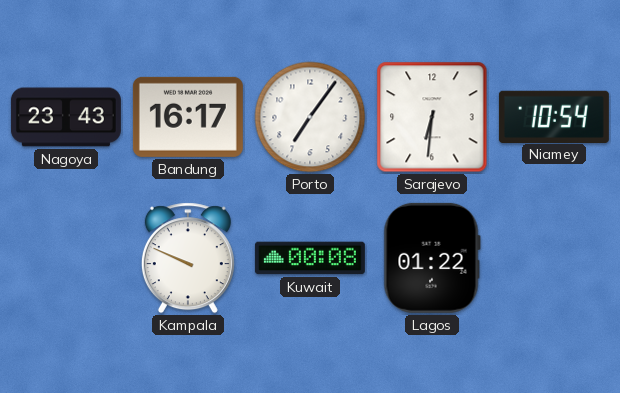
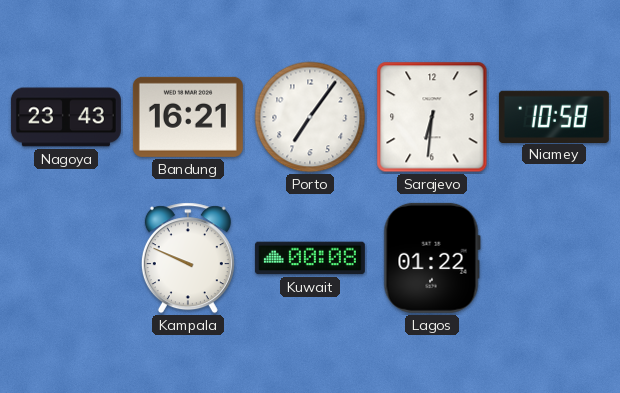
Bandung: 16:17 -> 16:21 (188, 117)
Niamey: 10:54 -> 10:58 (554, 116)
